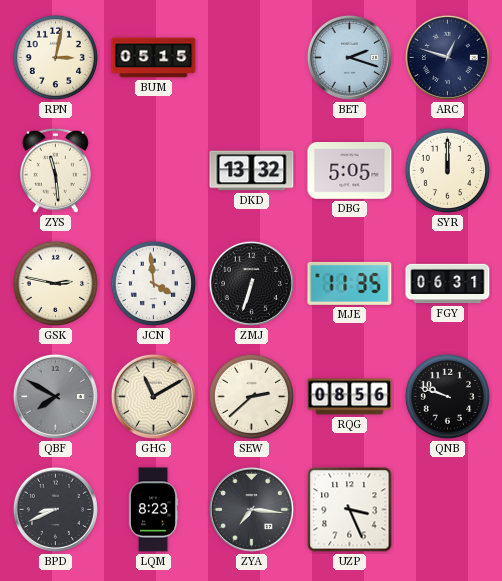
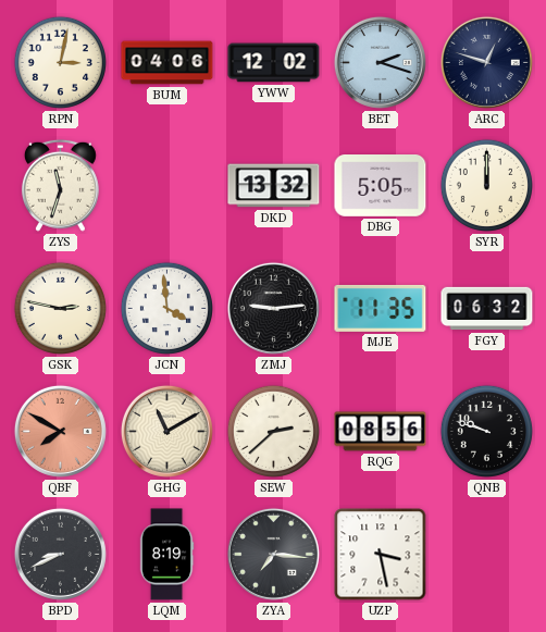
BUM: 05:15 -> 04:06 (167, 63)
YWW: none -> 12:02 (274, 63)
ZYS: 11:29 -> 11:33 (60, 185)
ZMJ: 6:33 -> 9:14 (273, 308)
FGY: 06:31 -> 06:32 (487, 309)
QBF dial: grey -> salmon (60, 431)
LQM: 8:23 -> 8:19 (166, 555)
UZP: 3:26 -> 3:28 (381, 555)
